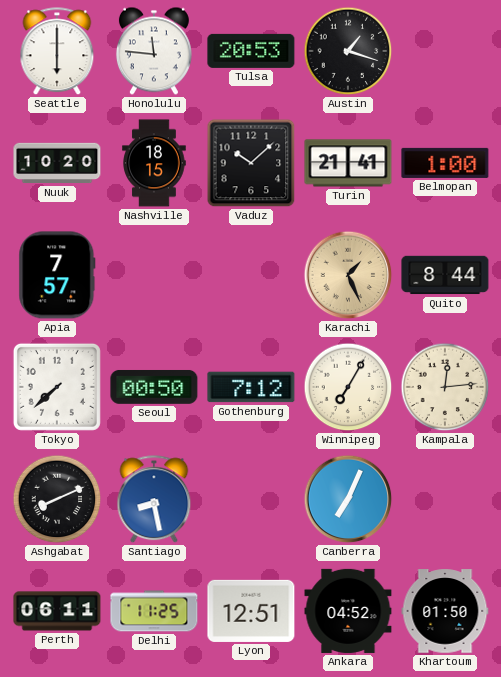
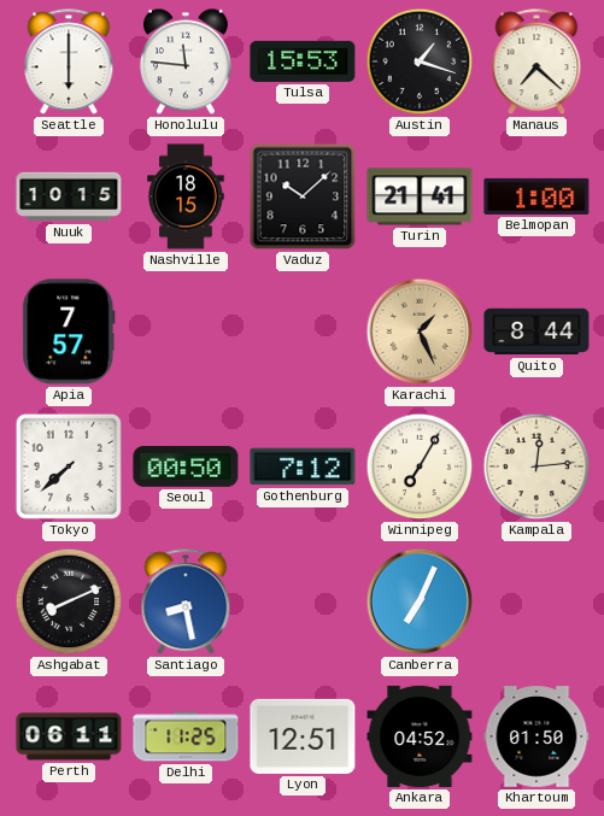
Tulsa: 20:53 -> 15:53 (303, 61)
Manaus: none -> 7:22 (536, 63)
Nuuk: 10:20 -> 10:15 (69, 196)
